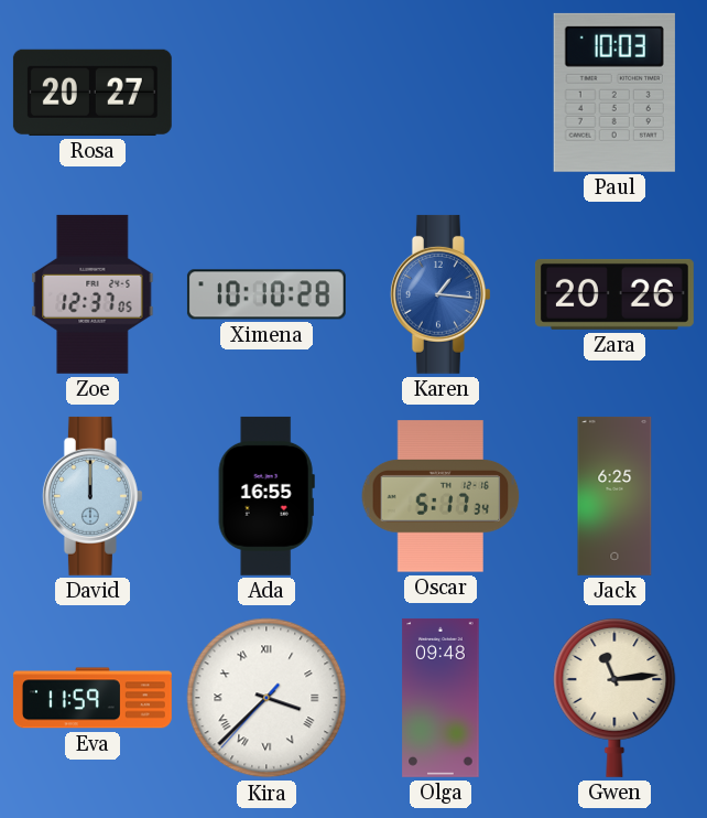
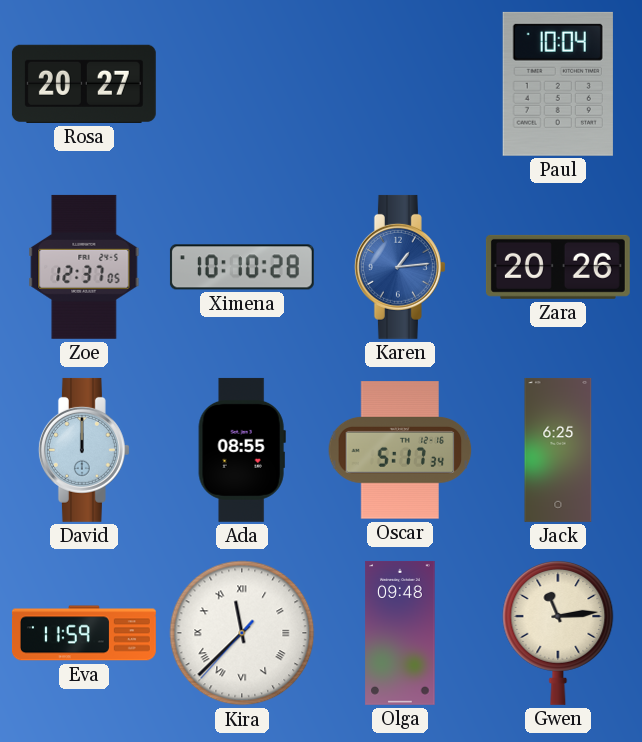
Paul: 10:03 -> 10:04 (558, 84)
Karen: 1:16 -> 1:14 (400, 267)
Ada: 16:55 -> 08:55 (242, 450)
Kira: 3:37 -> 11:37 (242, 633)
